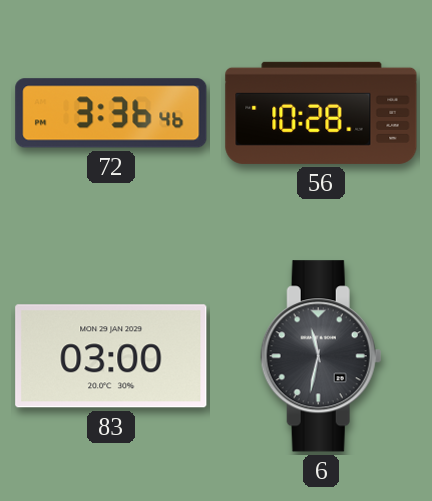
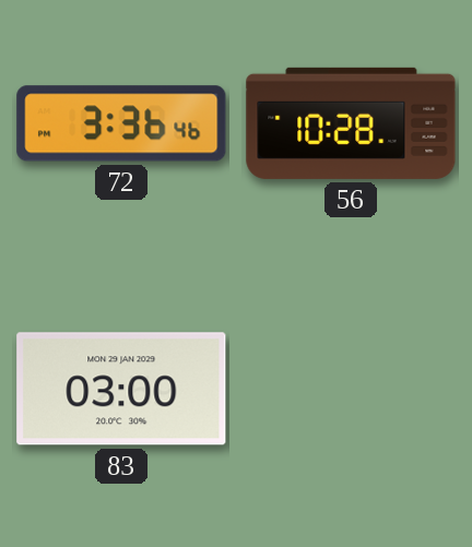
6: 11:32 -> none (321, 356)
